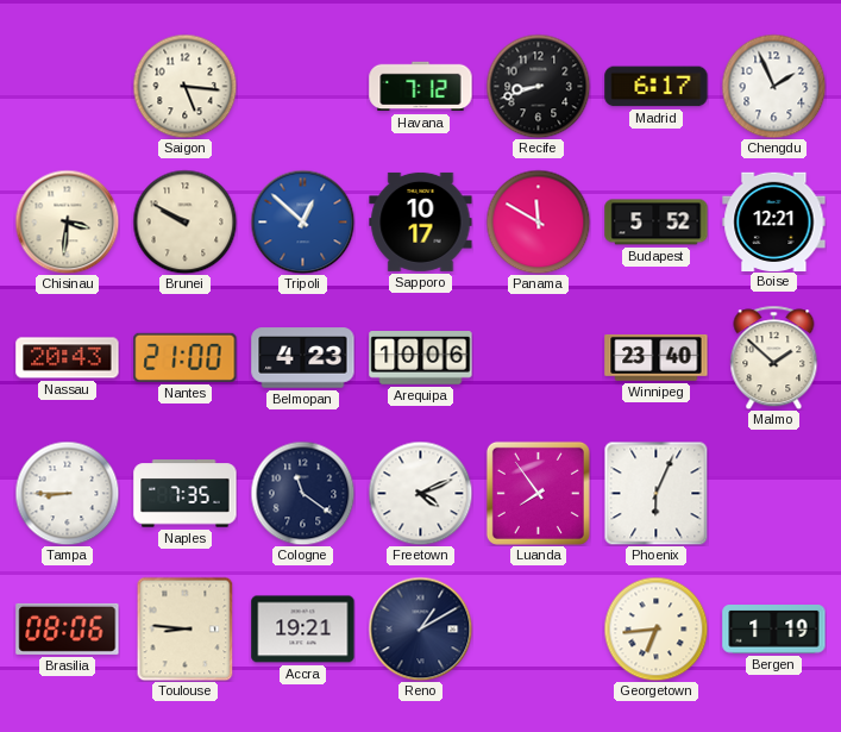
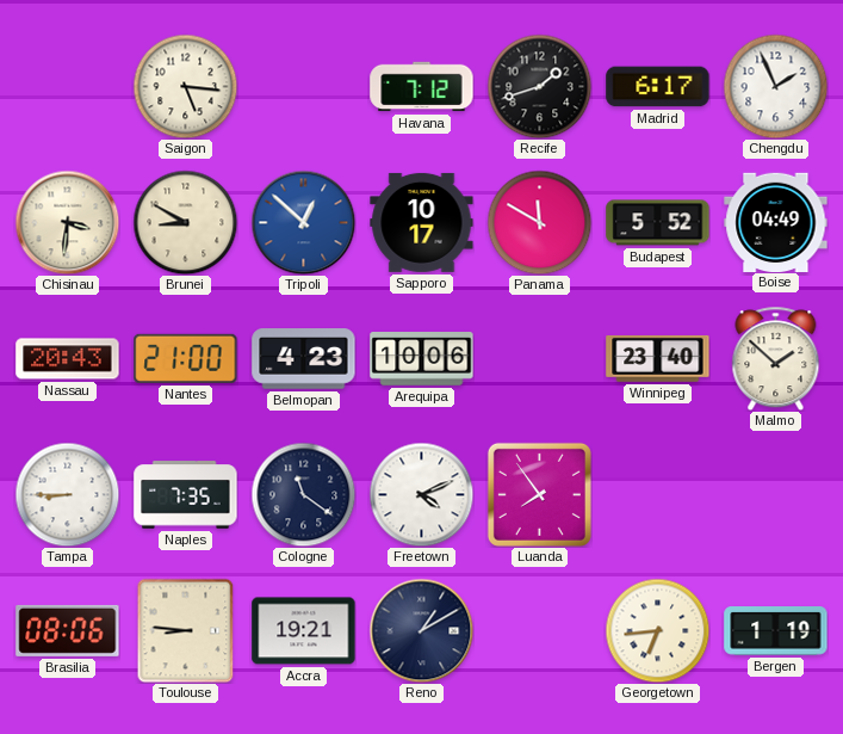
Recife: 8:42 -> 1:42 (539, 86)
Brunei: 9:50 -> 8:50 (185, 222)
Boise: 12:21 -> 04:49 (776, 222)
Phoenix: 6:04 -> none (655, 493)
